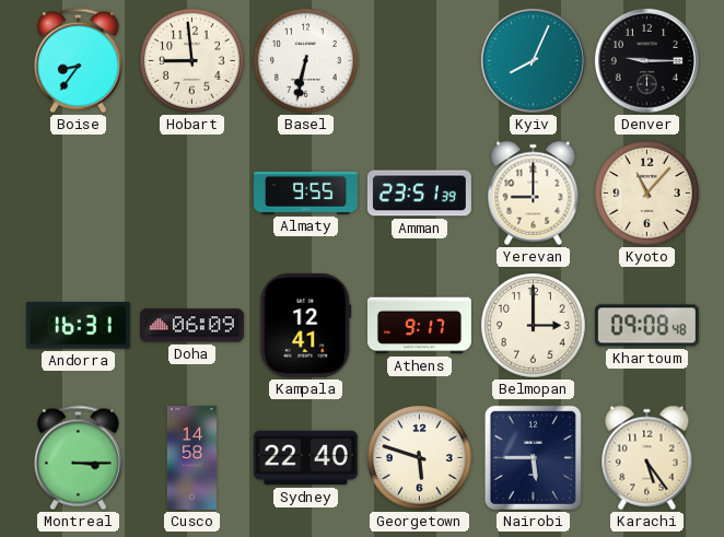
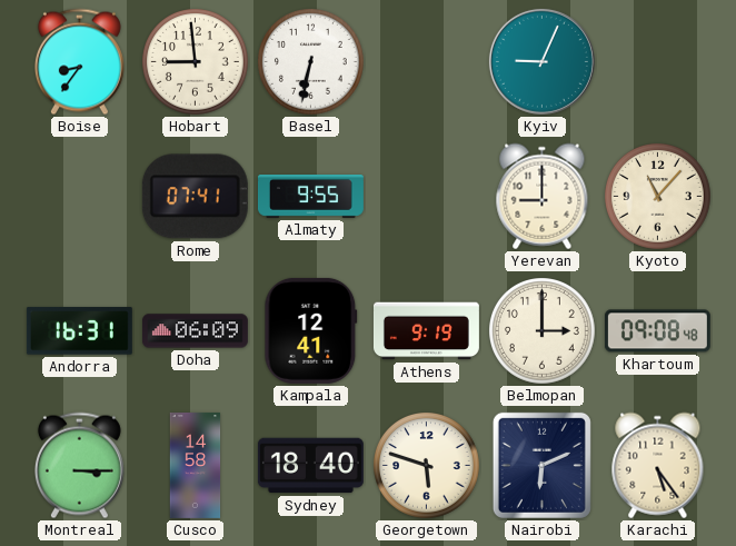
Kyiv: 8:04 -> 9:04 (541, 61)
Denver: 9:15 -> none (646, 60)
Rome: none -> 07:41 (195, 197)
Amman: 23:51 -> none (419, 194)
Athens: 9:17 -> 9:19 (426, 331)
Sydney: 22:40 -> 18:40 (310, 466)
Nairobi: 5:45 -> 6:11 (541, 465)
